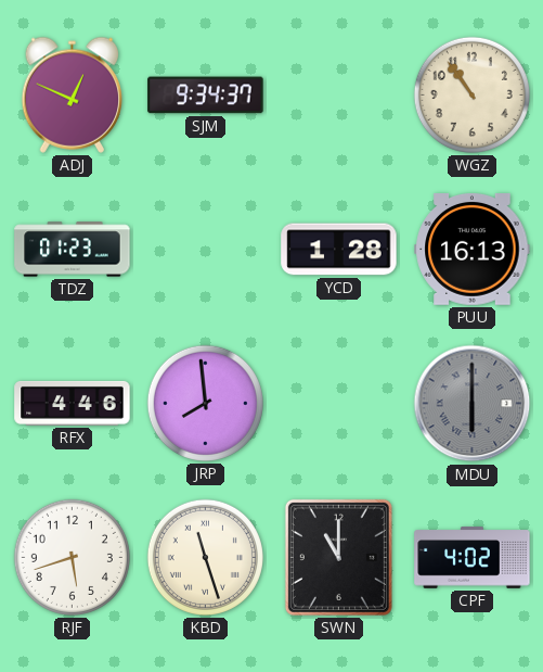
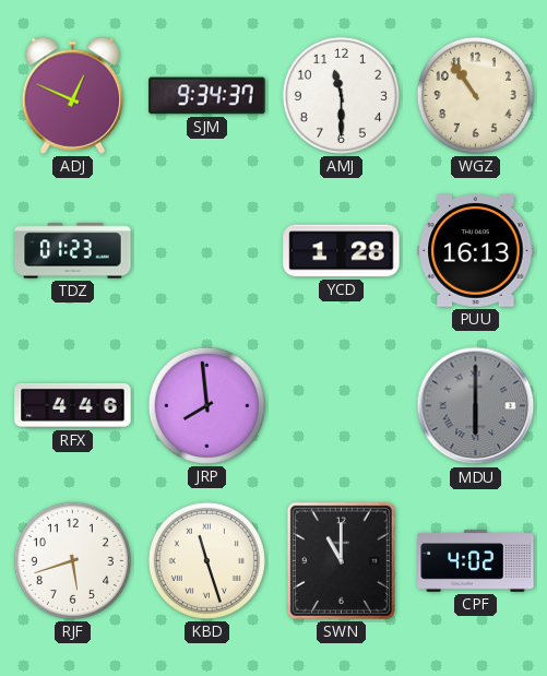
AMJ: none -> 11:30 (341, 95)
